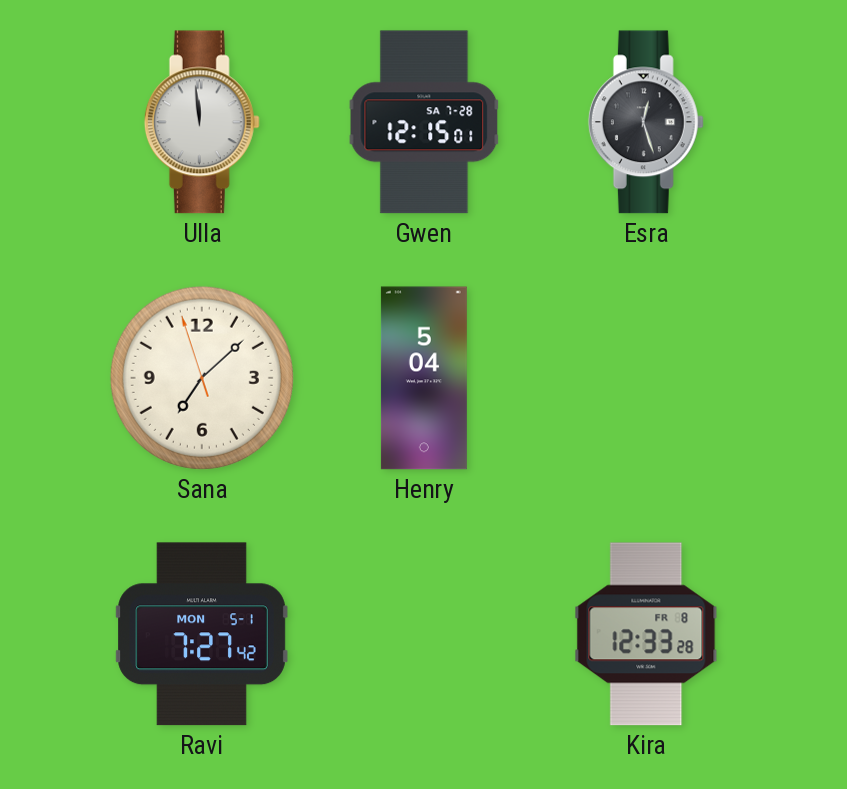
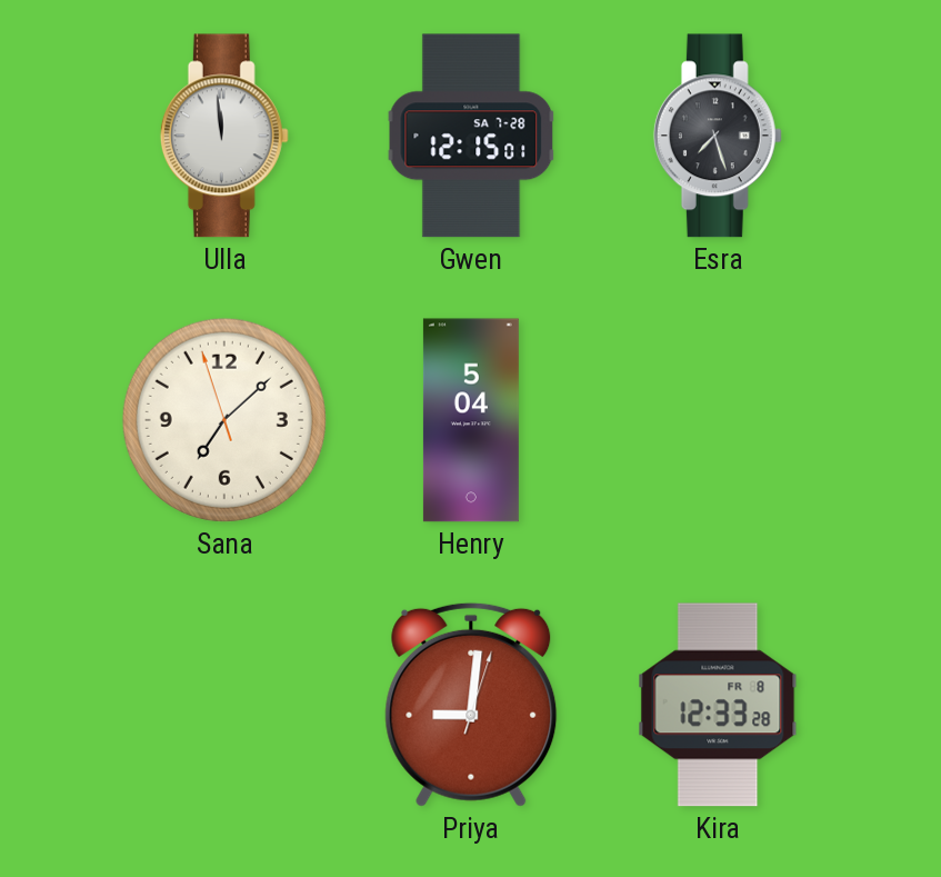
Esra: 12:27 -> 7:27 (718, 136)
Ravi: 7:27 -> none (202, 634)
Priya: none -> 9:01 (471, 705)
